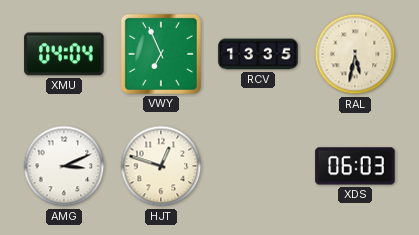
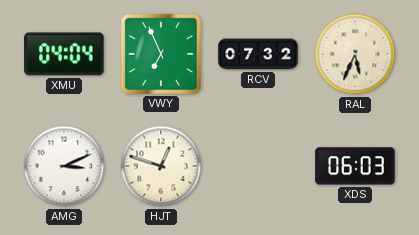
RCV: 13:35 -> 07:32 (258, 54)
RAL: 5:32 -> 5:34 (355, 54)
